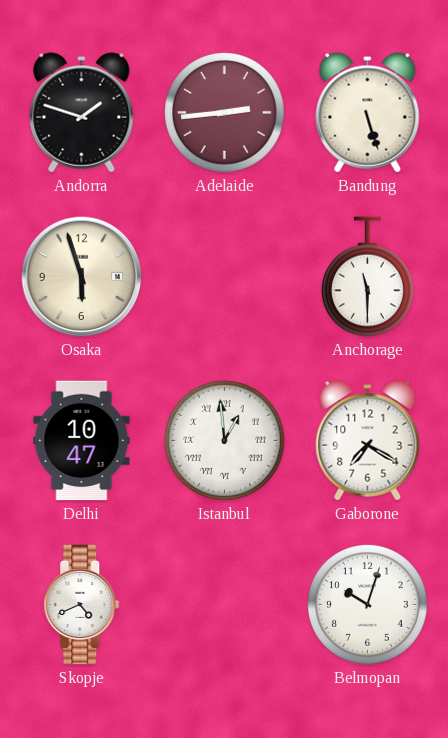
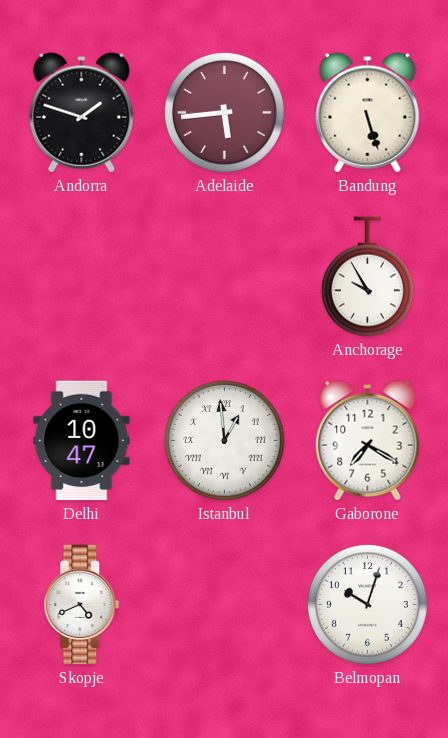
Adelaide: 2:44 -> 5:44 (224, 112)
Osaka: 5:57 -> none (82, 277)
Anchorage: 11:30 -> 9:55 (367, 277)
